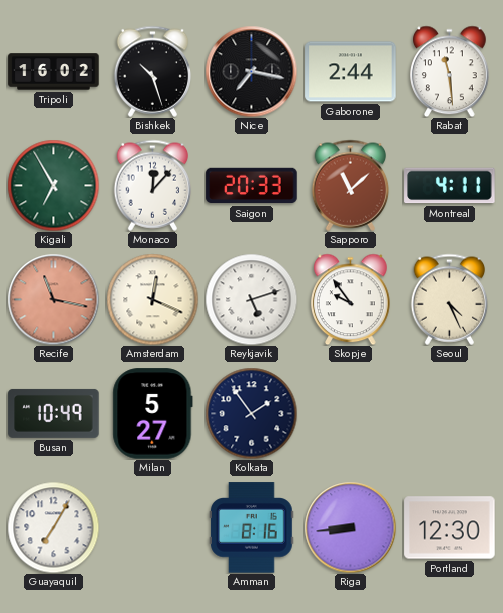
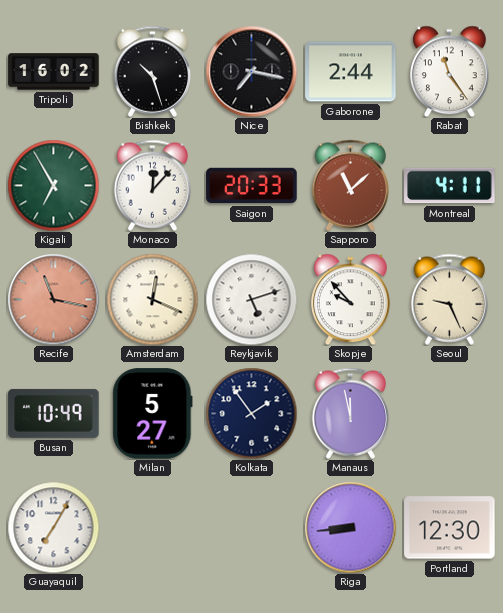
Rabat: 11:29 -> 11:24 (450, 71)
Skopje: 9:54 -> 9:53 (351, 299)
Seoul: 4:26 -> 9:26 (450, 299)
Manaus: none -> 11:58 (351, 413)
Amman: 8:16 -> none (252, 528)
